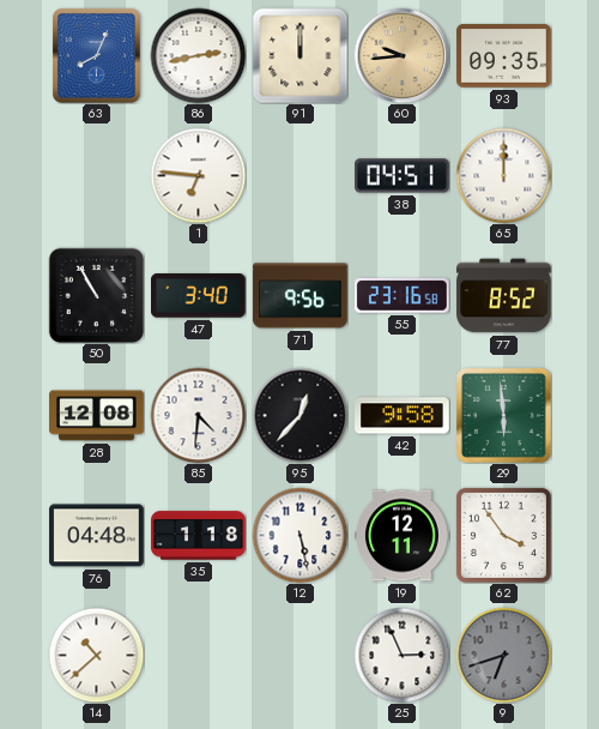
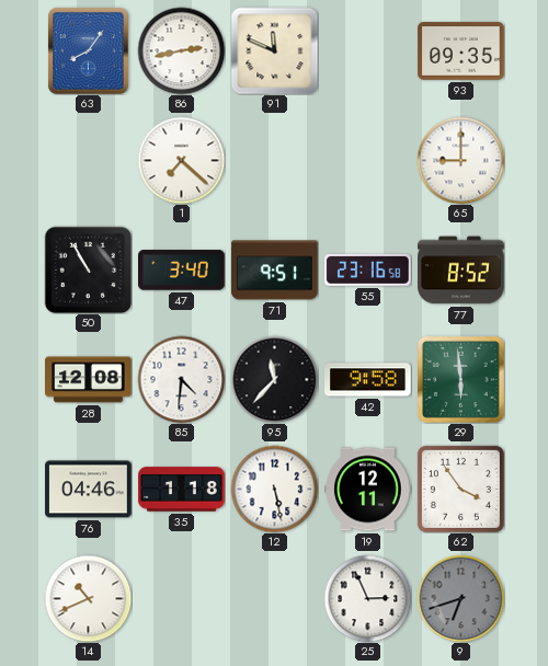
63: 8:04 -> 8:06 (88, 50)
91: 12:00 -> 11:49 (274, 50)
60: 9:44 -> none (401, 55)
1: 6:46 -> 7:22 (181, 160)
38: 04:51 -> none (403, 176)
65: 12:00 -> 9:00 (460, 160)
71: 9:56 -> 9:51 (275, 271)
95: 12:37 -> 11:37 (274, 379)
76: 04:48 -> 04:46 (89, 490)
14: 10:38 -> 10:41 (88, 598)
